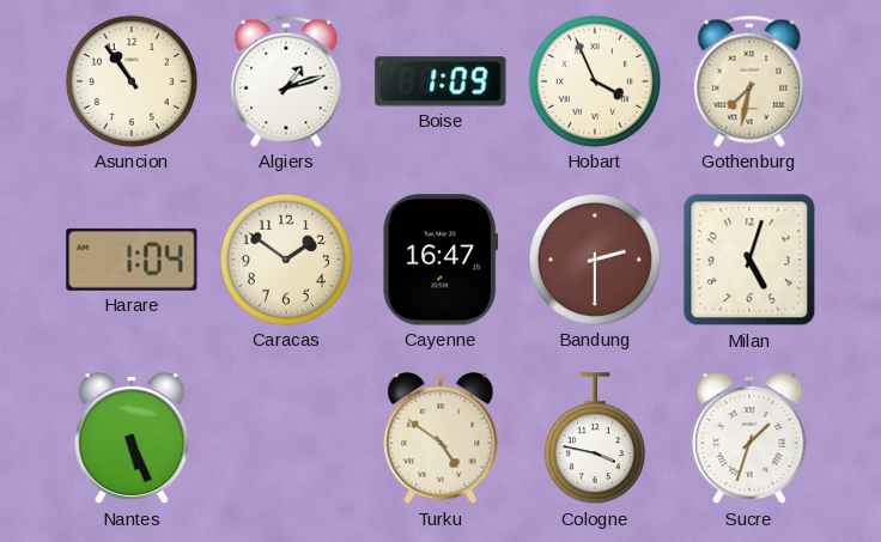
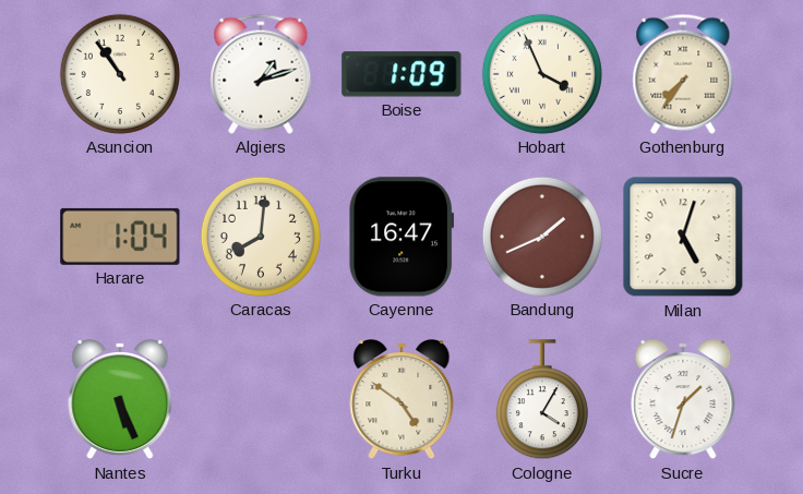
Gothenburg: 7:32 -> 7:36 (683, 74)
Caracas: 1:51 -> 8:01 (261, 237)
Bandung: 2:30 -> 1:41 (542, 237)
Cologne: 3:47 -> 4:05 (542, 400)
